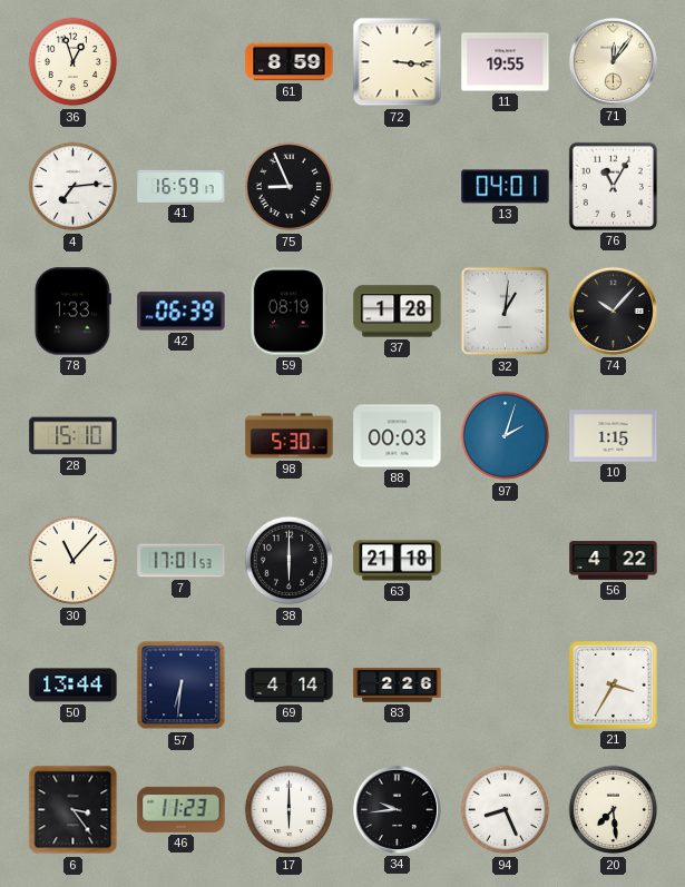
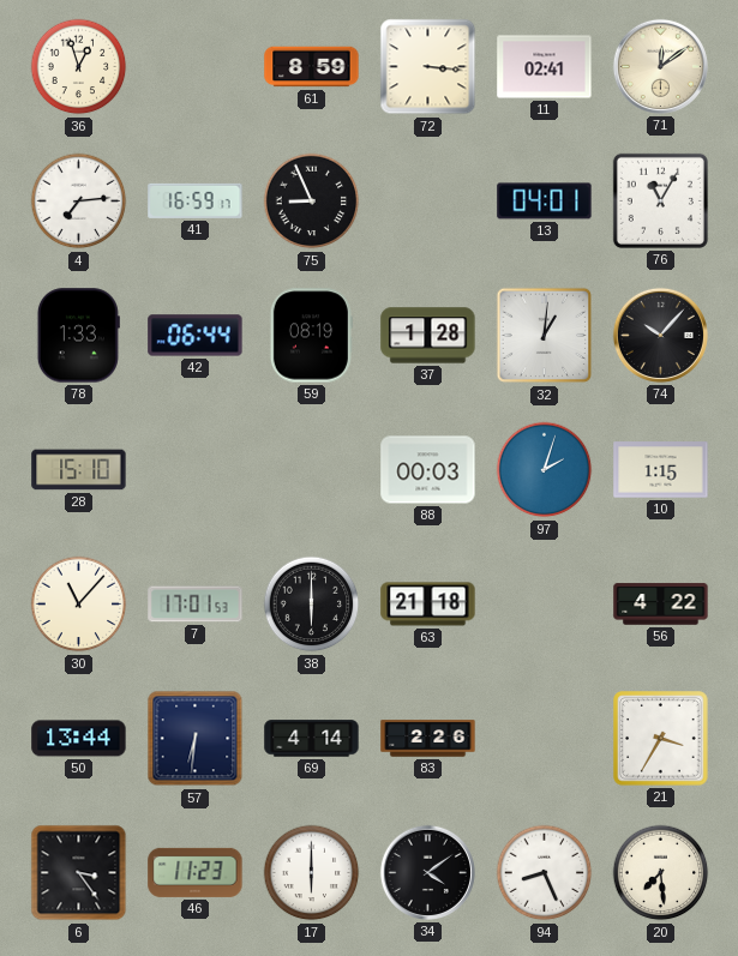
11: 19:55 -> 02:41 (545, 67)
71: 12:06 -> 12:09 (660, 66)
42: 06:39 -> 06:44 (196, 336)
98: 5:30 -> none (290, 436)
34: 9:44 -> 4:09 (427, 872)
